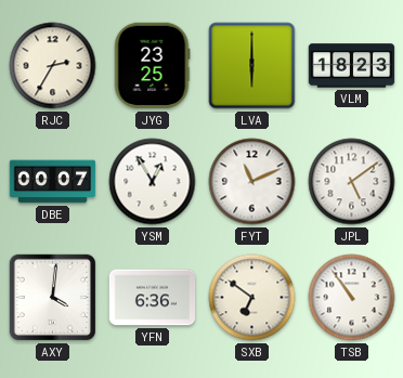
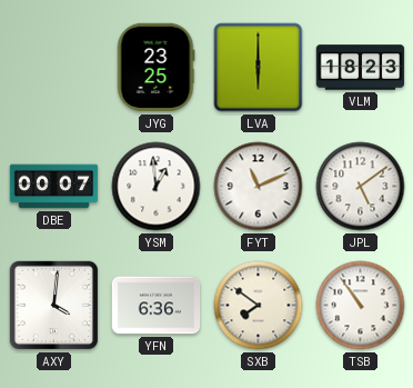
RJC: 2:35 -> none (53, 66)
YSM: 12:55 -> 12:59 (157, 187)
SXB: 6:51 -> 7:51 (259, 306)
